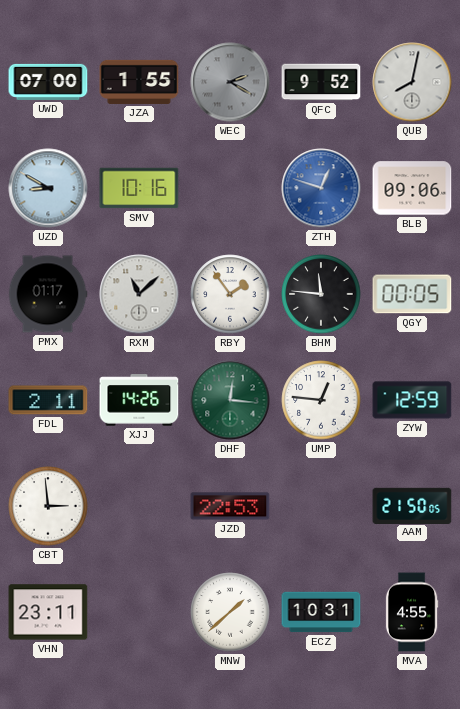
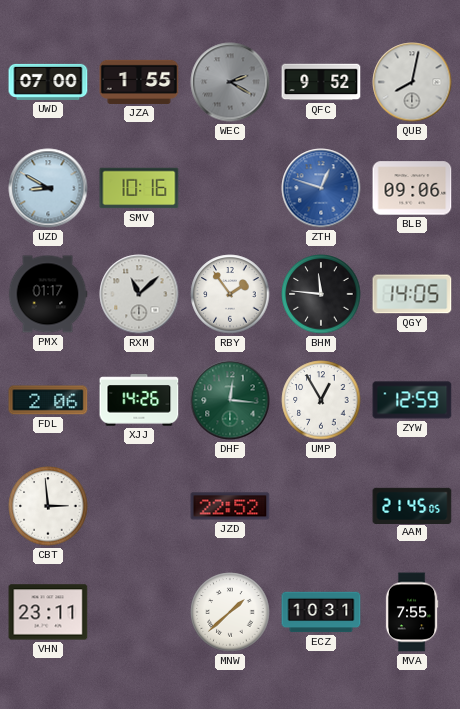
QGY: 00:05 -> 14:05 (412, 294)
FDL: 2:11 -> 2:06 (48, 400)
UMP: 12:46 -> 12:55 (321, 400)
JZD: 22:53 -> 22:52 (230, 506)
AAM: 21:50 -> 21:45 (412, 505)
MVA: 4:55 -> 7:55 (412, 612)
